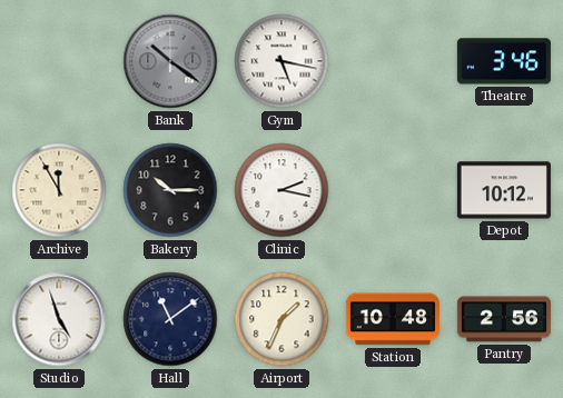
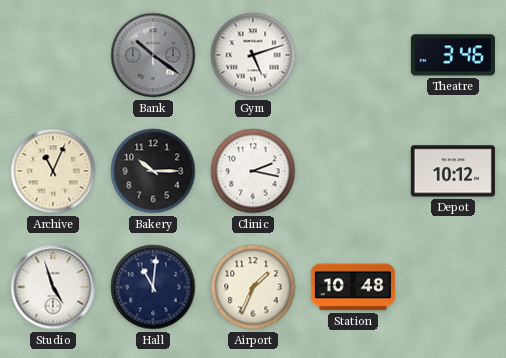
Gym: 5:17 -> 5:12 (253, 55)
Archive: 11:55 -> 11:04 (53, 171)
Hall: 11:09 -> 11:01 (153, 287)
Pantry: 2:56 -> none (504, 319)
